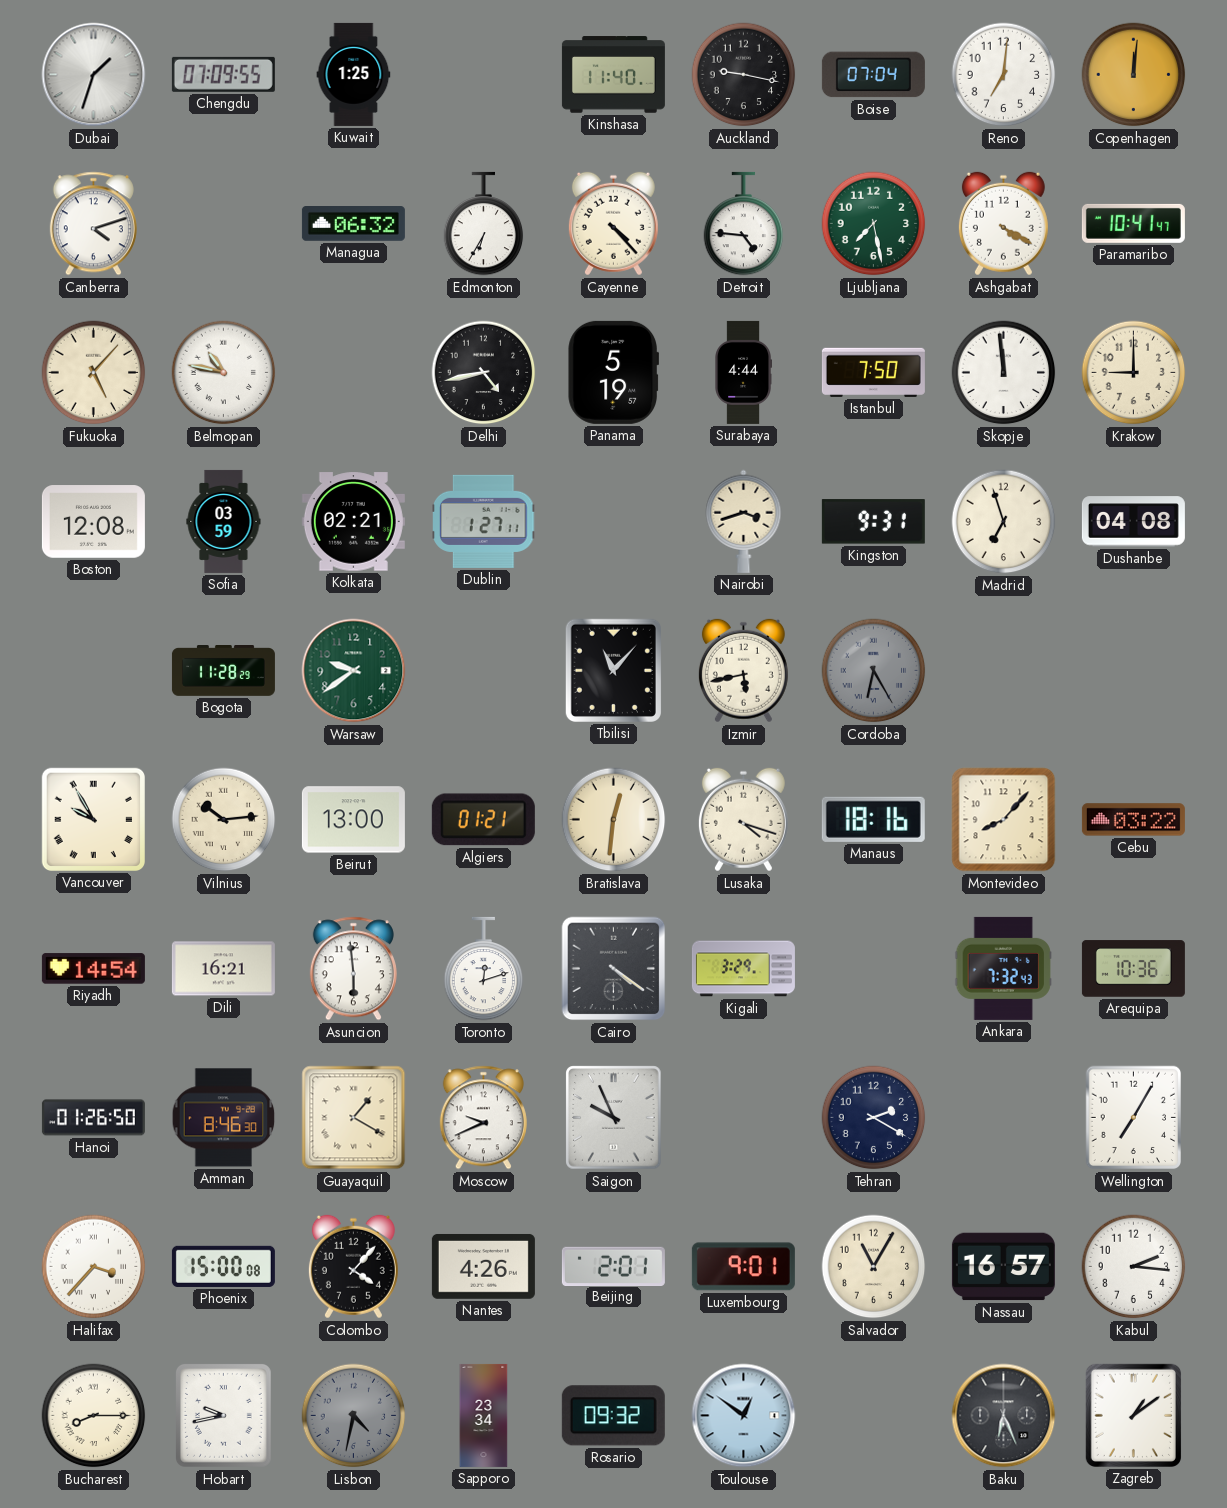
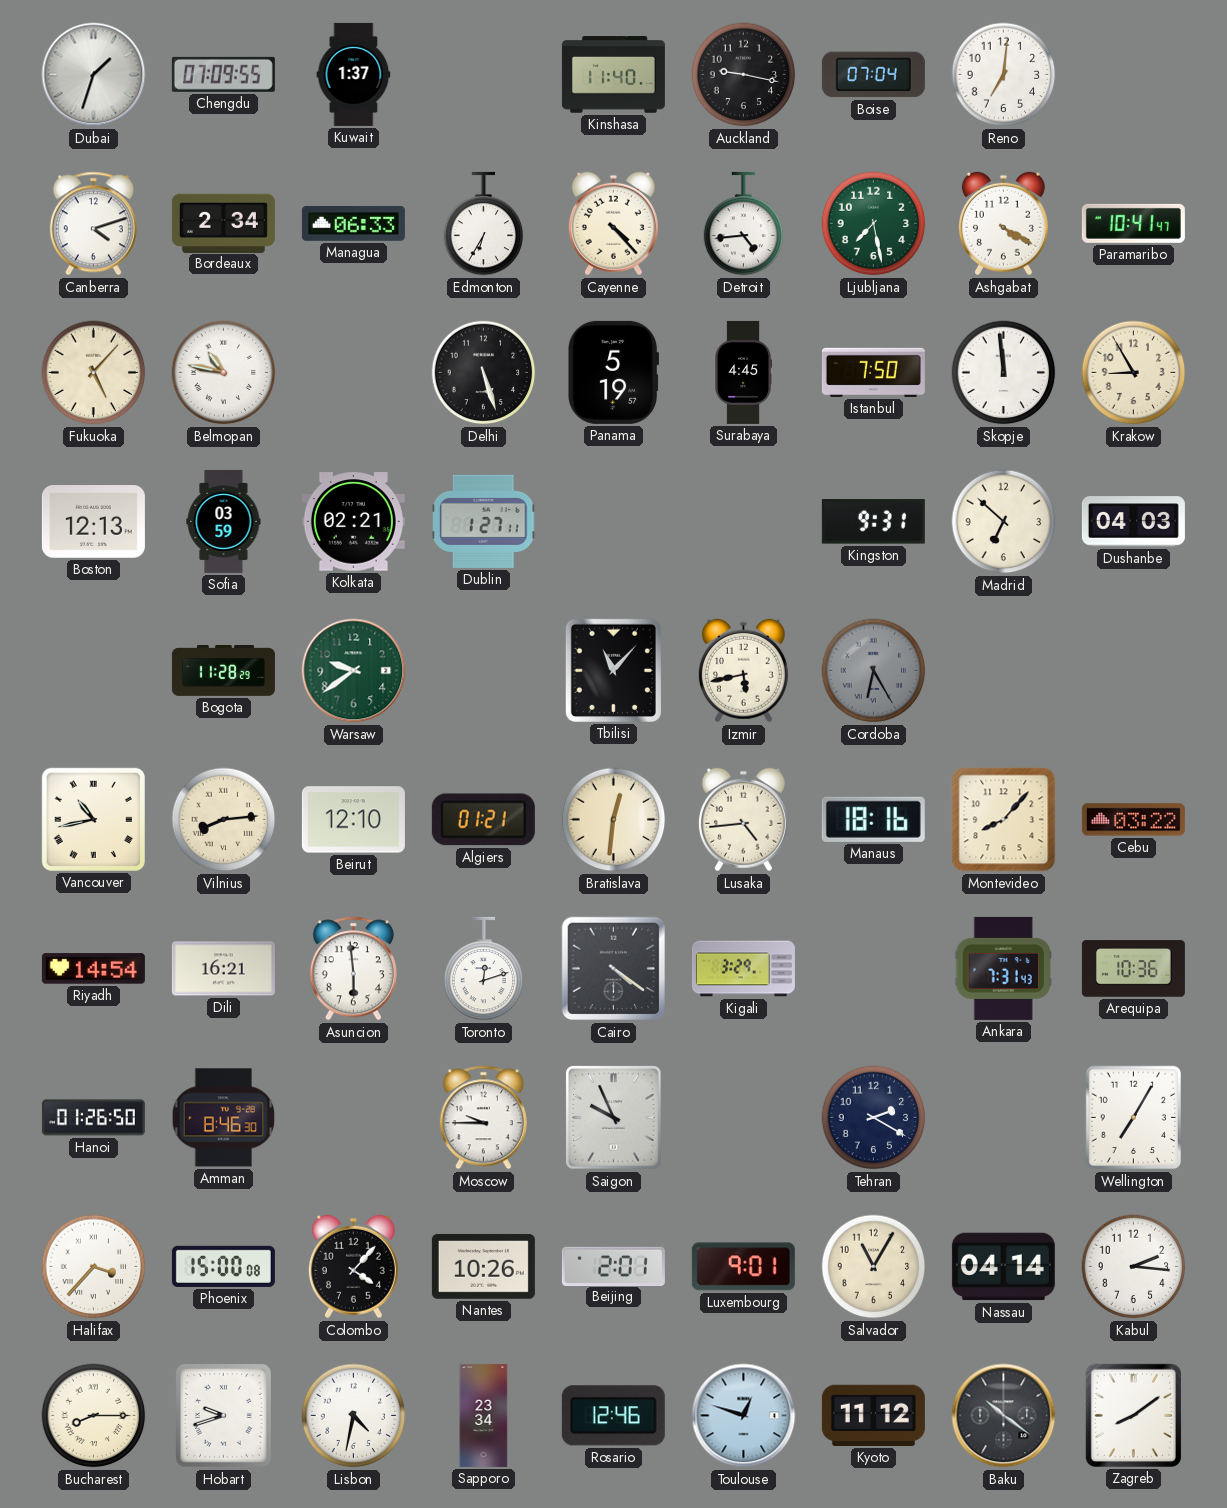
Kuwait: 1:25 -> 1:37 (354, 74)
Copenhagen: 12:01 -> none (1134, 75)
Bordeaux: none -> 2:34 (223, 223)
Managua: 06:32 -> 06:33 (353, 224)
Detroit: 4:46 -> 4:44 (744, 224)
Delhi: 4:43 -> 5:27 (484, 373)
Surabaya: 4:44 -> 4:45 (743, 372)
Krakow: 9:00 -> 8:55 (1134, 373)
Boston: 12:08 -> 12:13 (93, 522)
Nairobi: 3:42 -> none (744, 521)
Madrid: 6:57 -> 6:52 (1004, 522)
Dushanbe: 04:08 -> 04:03 (1133, 522)
Vancouver: 9:55 -> 10:43 (93, 819)
Vilnius: 10:14 -> 8:14 (224, 820)
Beirut: 13:00 -> 12:10 (353, 820)
Lusaka: 4:18 -> 4:44 (743, 820)
Ankara: 7:32 -> 7:31 (1003, 968)
Guayaquil: 1:20 -> none (354, 1118)
Moscow: 9:41 -> 9:45 (483, 1118)
Nantes: 4:26 -> 10:26 (483, 1267)
Nassau: 16:57 -> 04:14 (1003, 1267)
Hobart: 9:43 -> 9:42 (223, 1416)
Lisbon dial: grey -> white (354, 1416)
Rosario: 09:32 -> 12:46 (613, 1416)
Toulouse: 12:51 -> 12:48 (744, 1416)
Kyoto: none -> 11:12 (873, 1415)
Baku: 6:26 -> 10:21 (1004, 1416)
Zagreb: 1:09 -> 8:09 (1133, 1415)
